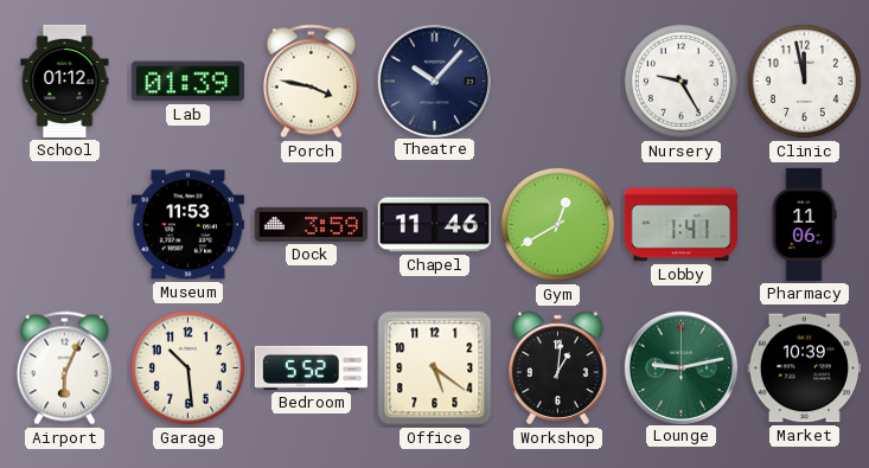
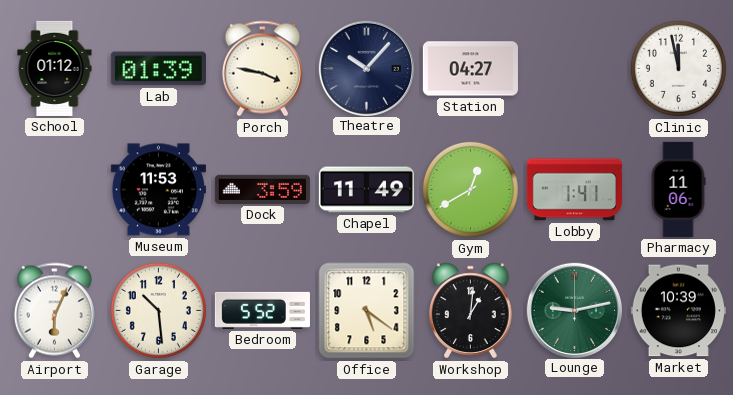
Station: none -> 04:27 (470, 69)
Nursery: 9:25 -> none (680, 81)
Chapel: 11:46 -> 11:49 (366, 190)
